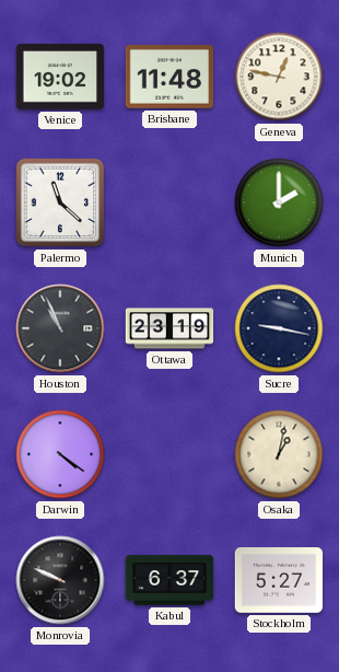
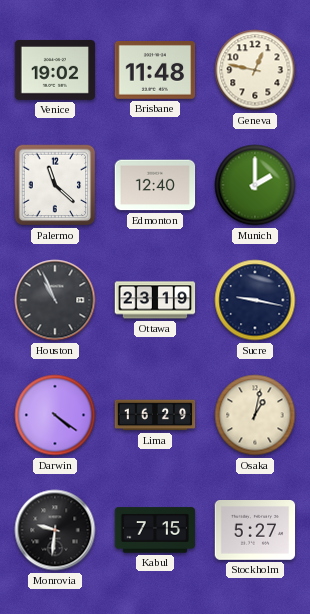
Edmonton: none -> 12:40 (155, 185)
Lima: none -> 16:29 (155, 415)
Monrovia: 9:49 -> 9:31 (55, 530)
Kabul: 6:37 -> 7:15 (155, 530)
